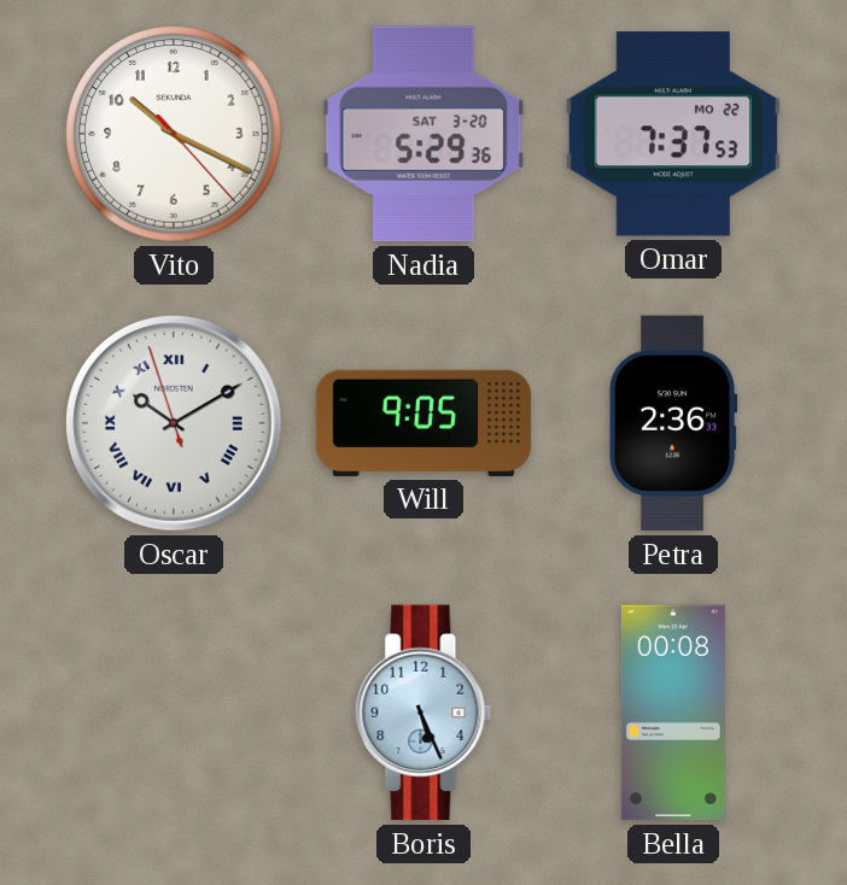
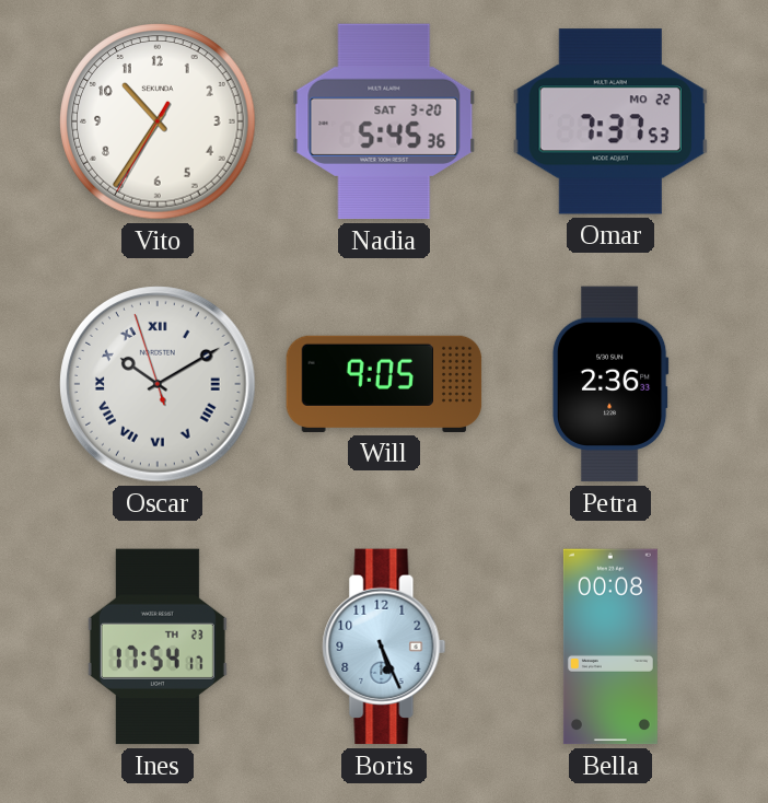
Vito: 10:19 -> 10:35 (158, 121)
Nadia: 5:29 -> 5:45 (384, 121)
Ines: none -> 17:54 (158, 647)
